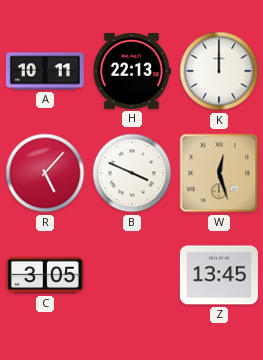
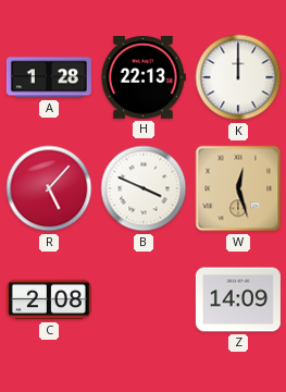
A: 10:11 -> 1:28 (49, 77)
C: 3:05 -> 2:08 (49, 299)
Z: 13:45 -> 14:09 (238, 299)
